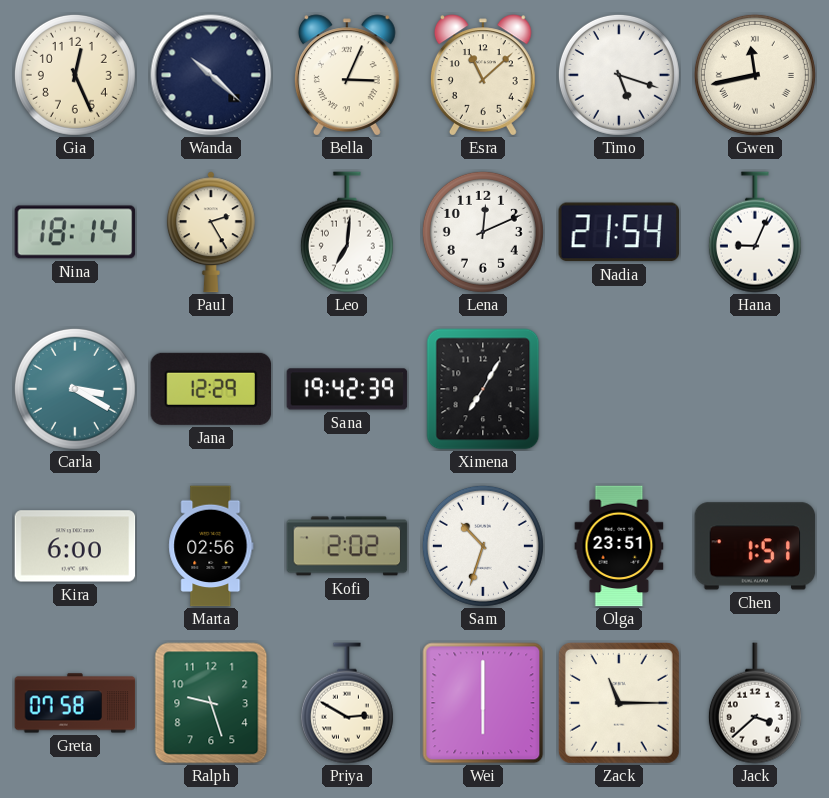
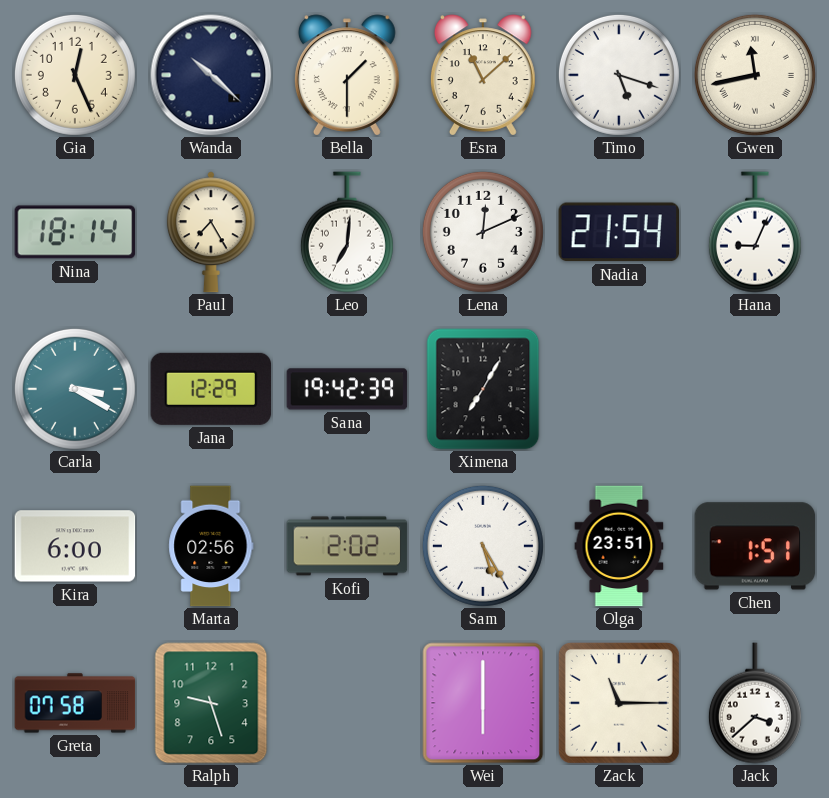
Bella: 3:04 -> 1:30 (347, 75)
Paul: 2:25 -> 7:25 (211, 232)
Sam: 10:33 -> 5:25 (483, 546)
Priya: 2:50 -> none (347, 703)
